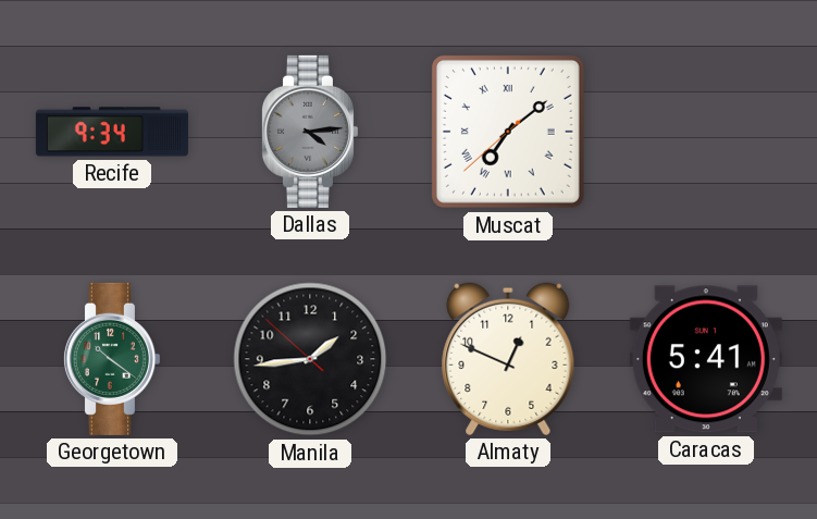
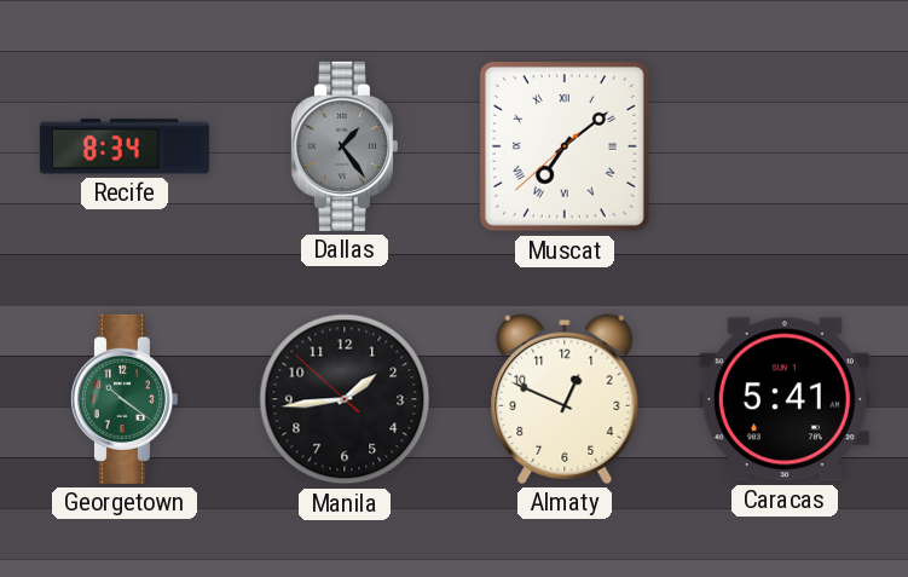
Recife: 9:34 -> 8:34 (125, 146)
Dallas: 4:14 -> 1:24 (343, 146)
